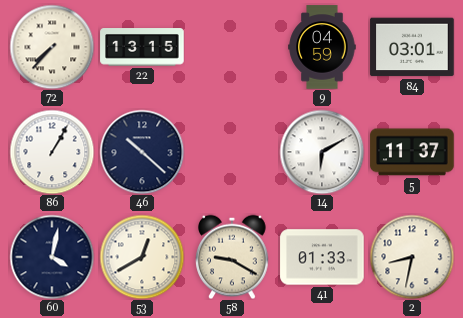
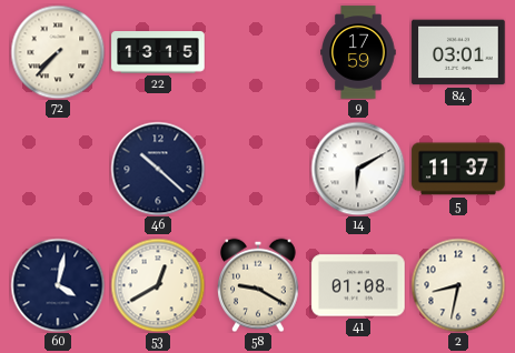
9: 04:59 -> 17:59 (358, 52)
86: 1:05 -> none (52, 152)
41: 01:33 -> 01:08 (358, 285)
